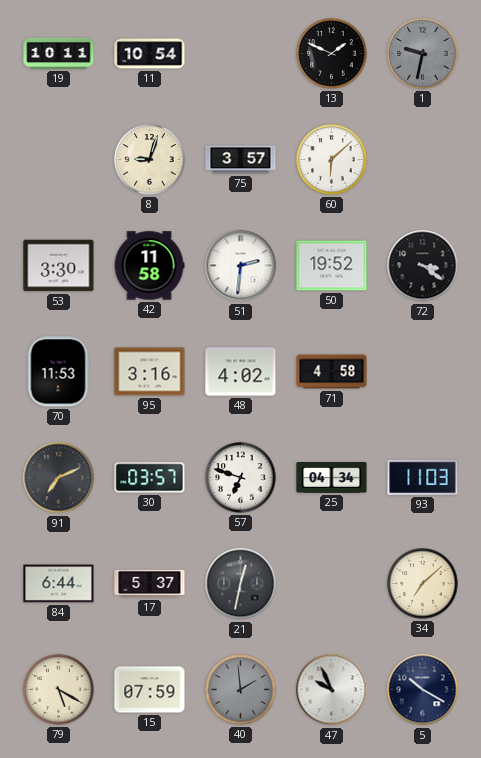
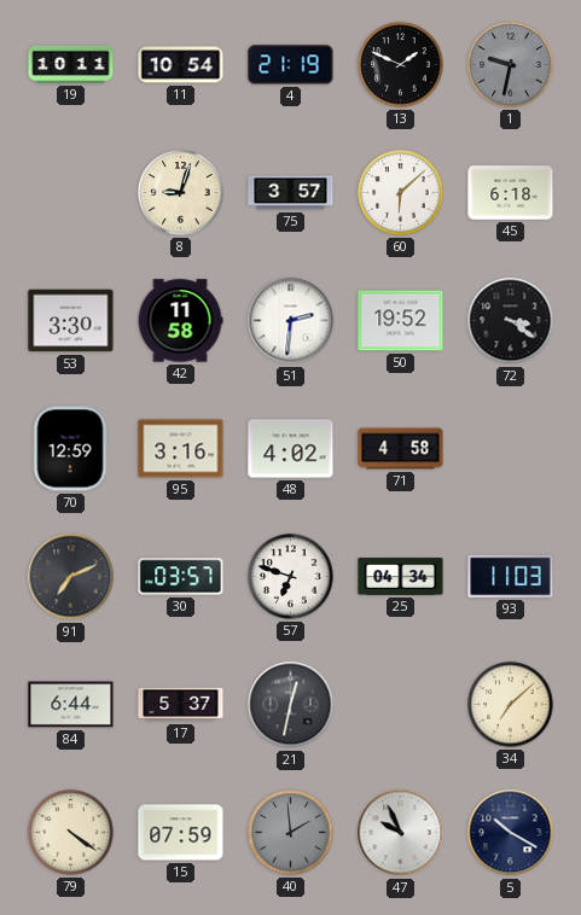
4: none -> 21:19 (291, 65)
45: none -> 6:18 (511, 193)
70: 11:53 -> 12:59 (70, 449)
79: 5:20 -> 4:21 (71, 833)
